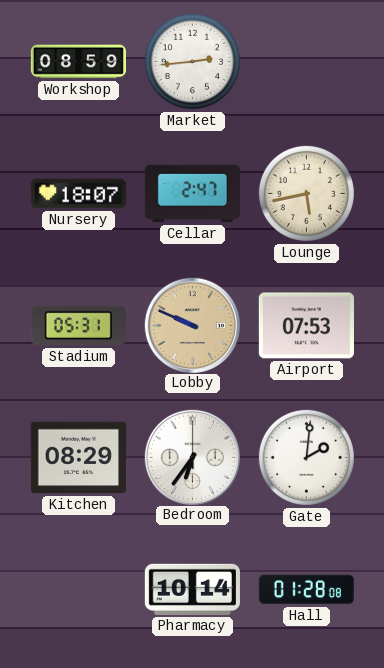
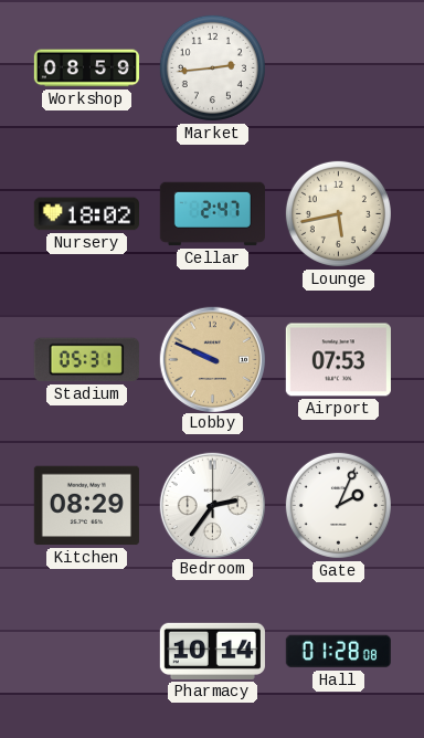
Nursery: 18:07 -> 18:02 (86, 214)
Bedroom: 6:36 -> 2:36 (212, 505)
Gate: 2:01 -> 2:04 (338, 505)
